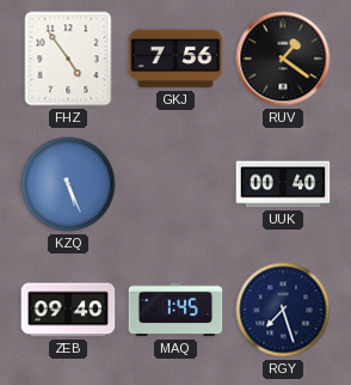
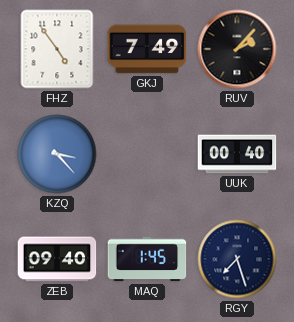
GKJ: 7:56 -> 7:49 (147, 49)
RUV: 1:21 -> 2:07 (237, 49)
KZQ: 5:26 -> 3:23 (57, 154)
